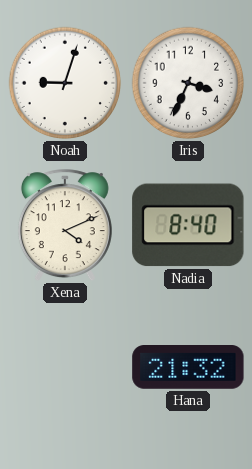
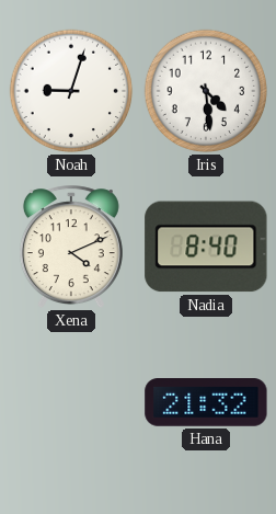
Iris: 3:34 -> 4:29 (206, 91)
